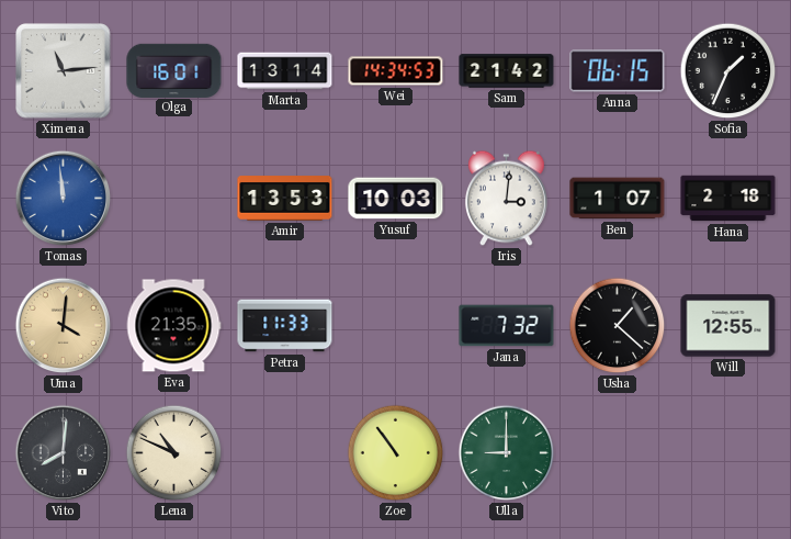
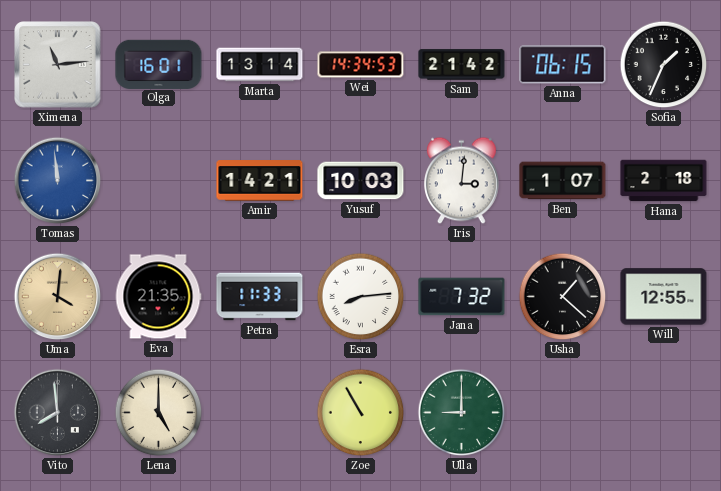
Amir: 13:53 -> 14:21 (260, 181)
Esra: none -> 8:14 (361, 297)
Vito: 8:01 -> 7:59 (58, 413)
Lena: 10:49 -> 5:00 (159, 413)
Zoe: 10:54 -> 10:55 (361, 413)
